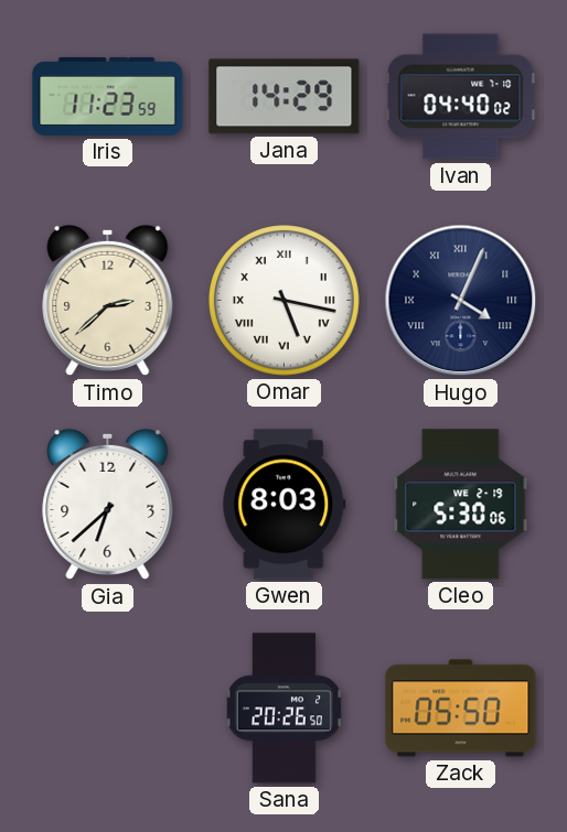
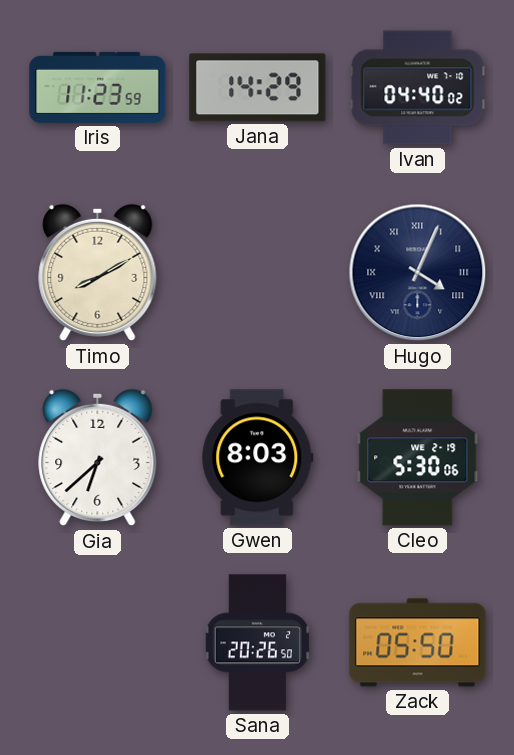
Timo: 2:38 -> 8:10 (98, 273)
Omar: 5:17 -> none (285, 301)
